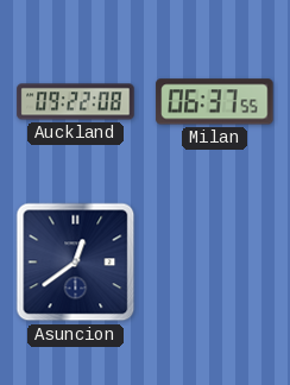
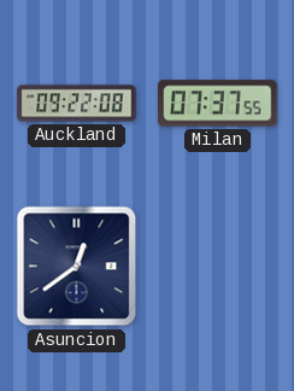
Milan: 06:37 -> 07:37 (218, 104)
